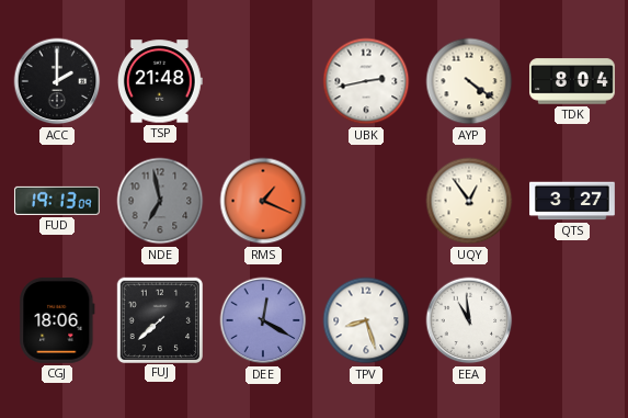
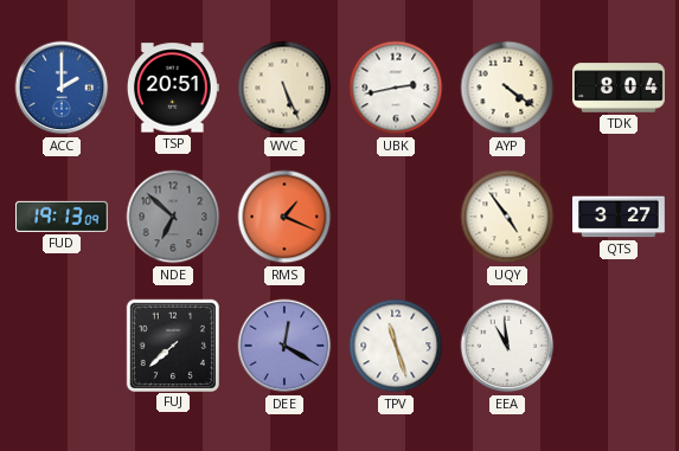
ACC dial: black -> blue (62, 88)
TSP: 21:48 -> 20:51 (173, 88)
WVC: none -> 5:26 (284, 88)
NDE: 6:58 -> 6:52 (173, 217)
UQY: 12:54 -> 4:54 (507, 217)
CGJ: 18:06 -> none (57, 320)
TPV: 8:27 -> 11:27 (396, 346)
